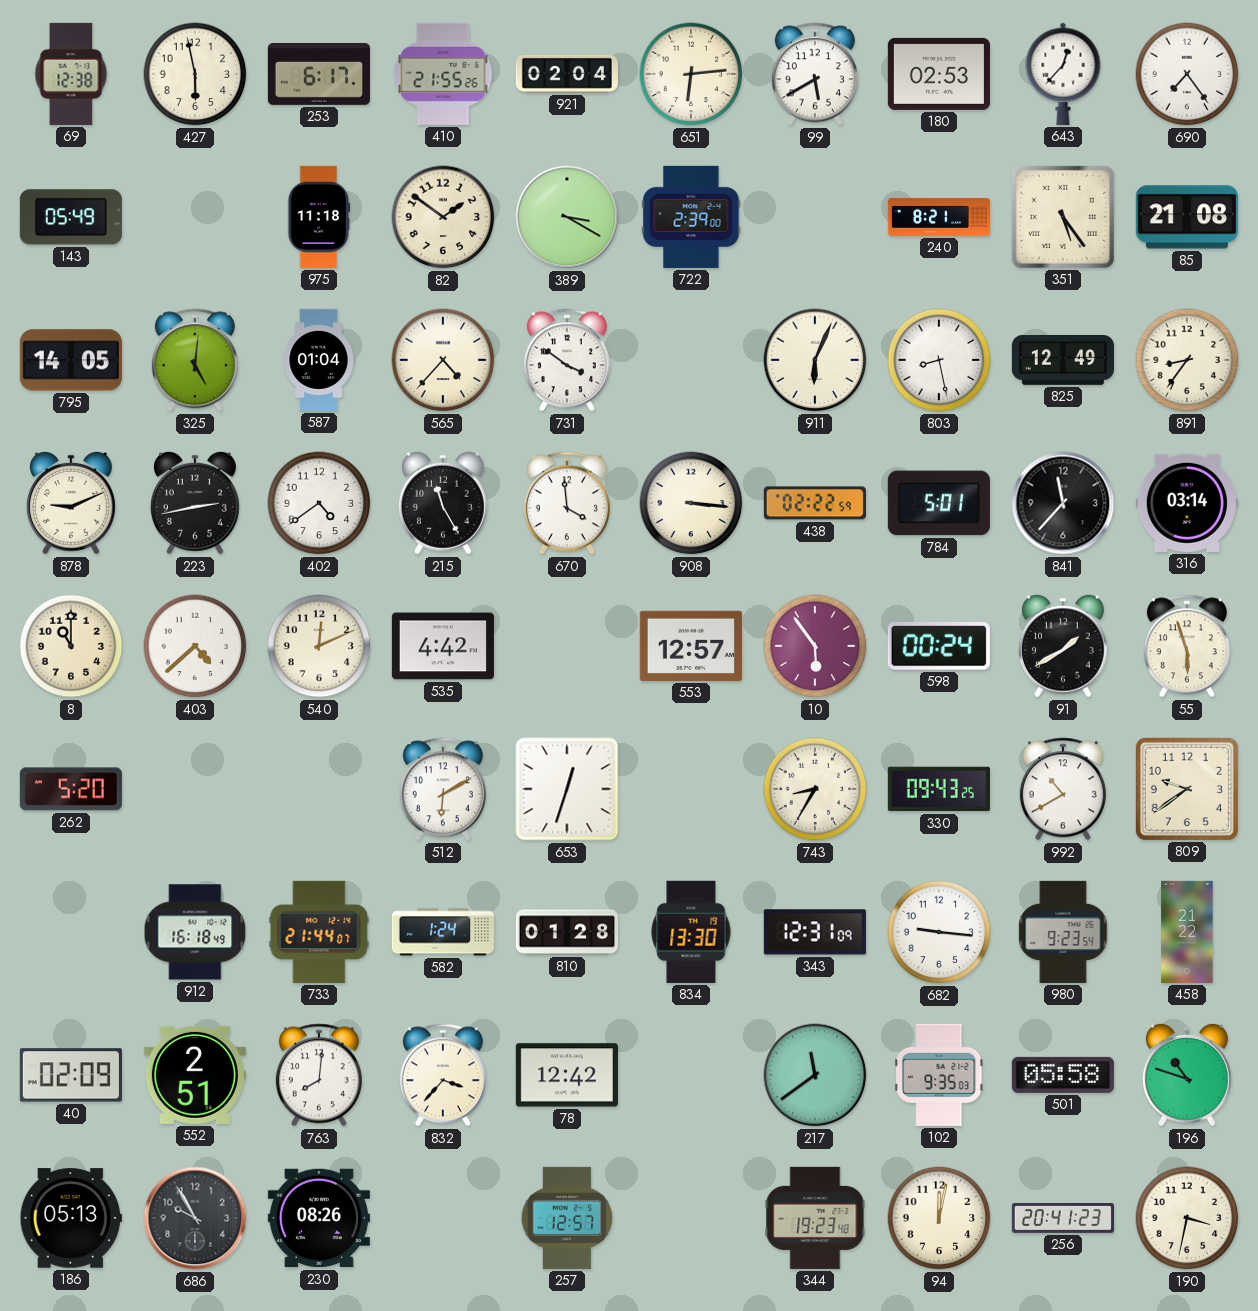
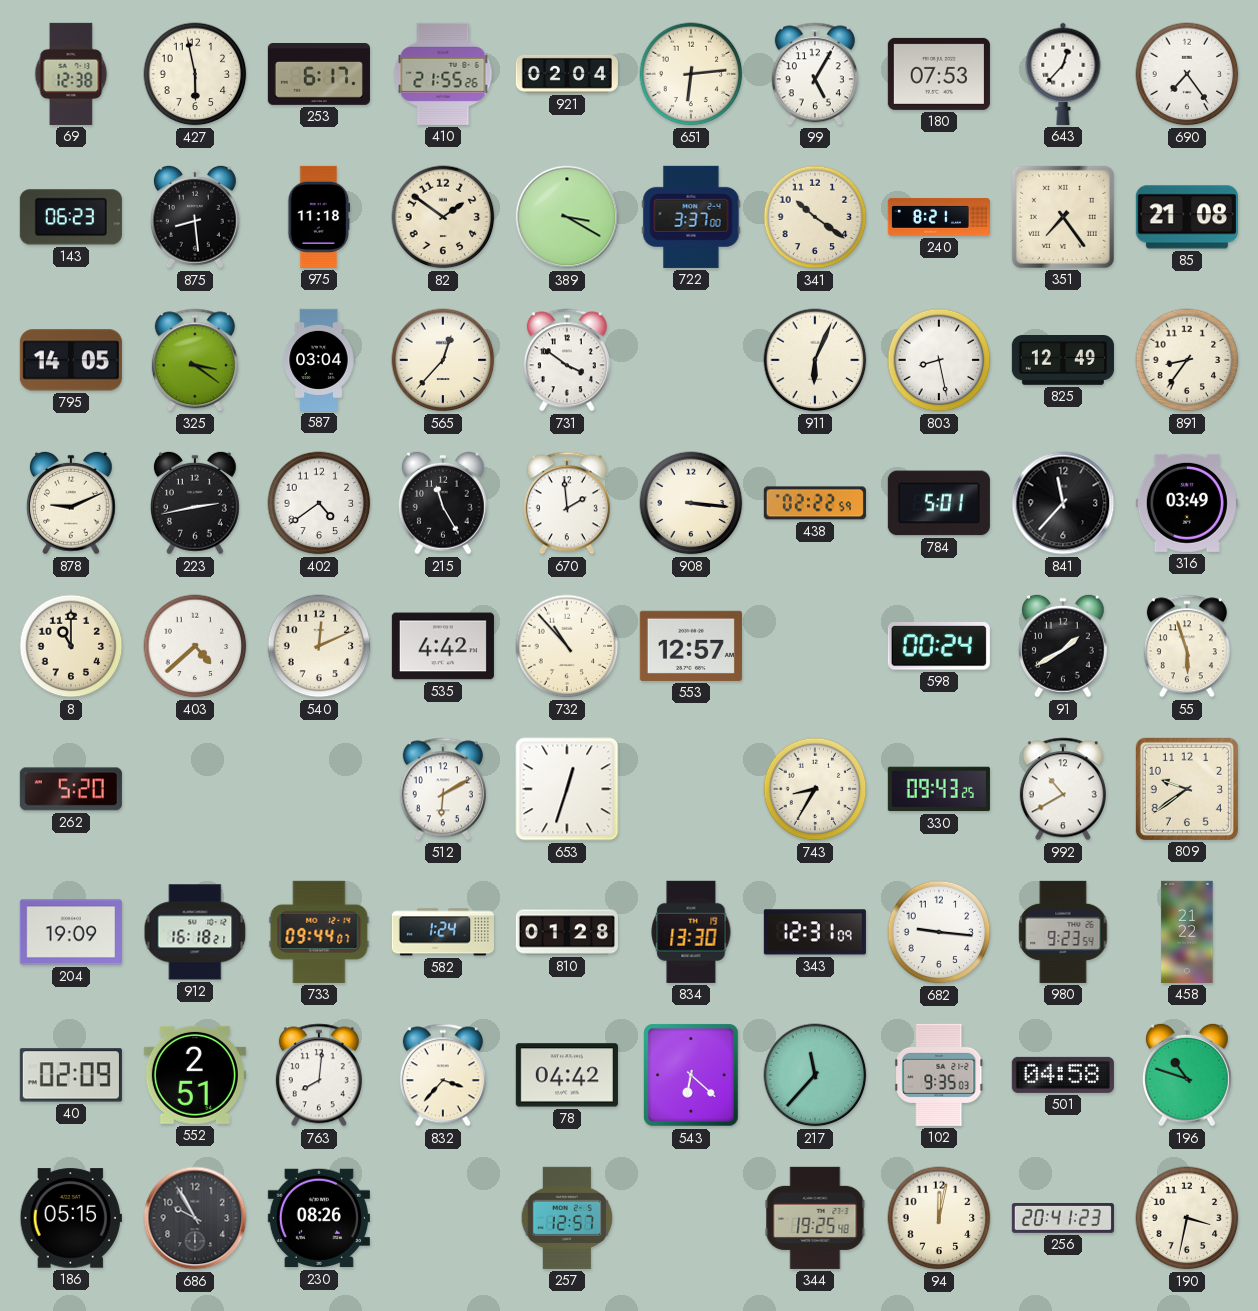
99: 5:40 -> 5:05 (815, 74)
180: 02:53 -> 07:53 (939, 74)
143: 05:49 -> 06:23 (71, 217)
875: none -> 8:29 (195, 217)
722: 2:39 -> 3:37 (691, 217)
341: none -> 10:21 (815, 217)
351: 5:24 -> 7:24 (1063, 217)
325: 5:01 -> 3:21 (195, 360)
587: 01:04 -> 03:04 (319, 360)
565: 4:37 -> 12:37 (443, 360)
670: 3:59 -> 1:59 (567, 503)
316: 03:14 -> 03:49 (1187, 503)
732: none -> 10:53 (567, 646)
10: 5:54 -> none (815, 646)
204: none -> 19:09 (71, 932)
912: 16:18:49 -> 16:18:21 (195, 932)
733: 21:44 -> 09:44 (319, 932)
78: 12:42 -> 04:42 (567, 1075)
543: none -> 6:22 (692, 1076)
217: 11:39 -> 11:37 (815, 1075)
501: 05:58 -> 04:58 (1063, 1075)
186: 05:13 -> 05:15 (71, 1218)
344: 19:23 -> 19:25 (815, 1218)
